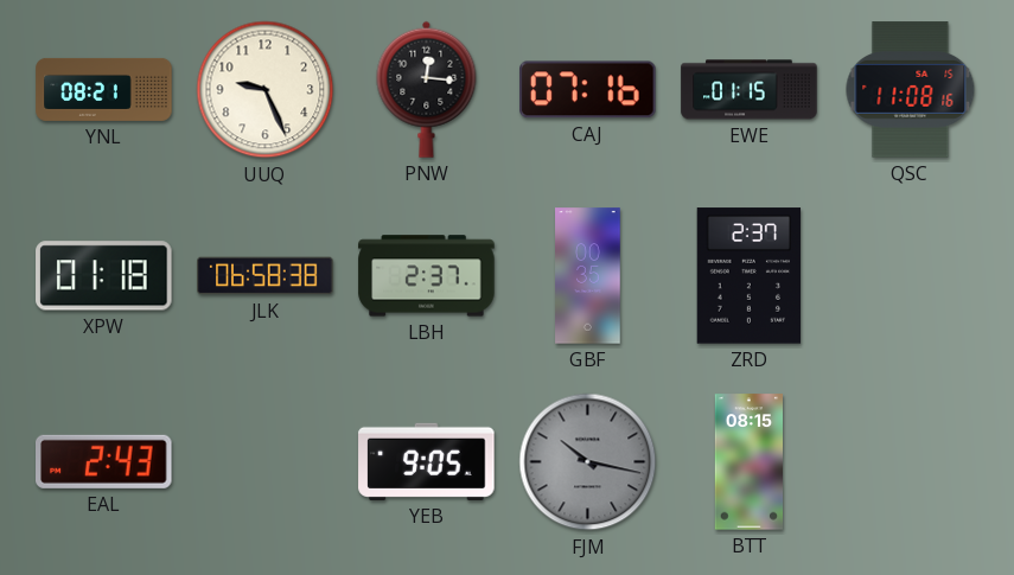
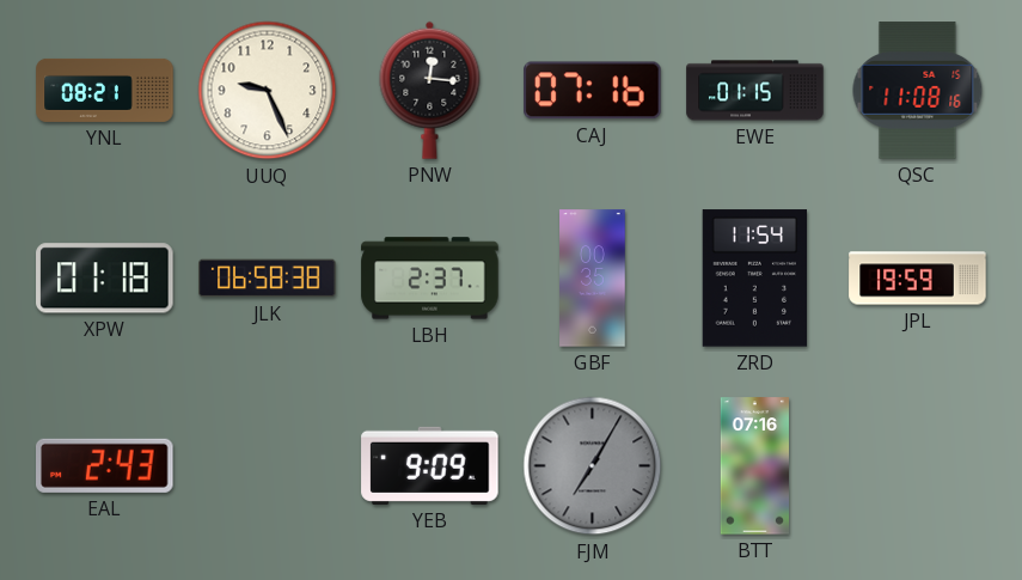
ZRD: 2:37 -> 11:54 (755, 279)
JPL: none -> 19:59 (918, 279)
YEB: 9:05 -> 9:09 (430, 465)
FJM: 10:17 -> 7:05 (593, 466)
BTT: 08:15 -> 07:16 (754, 466)
